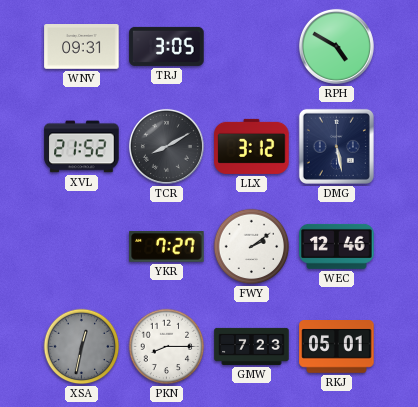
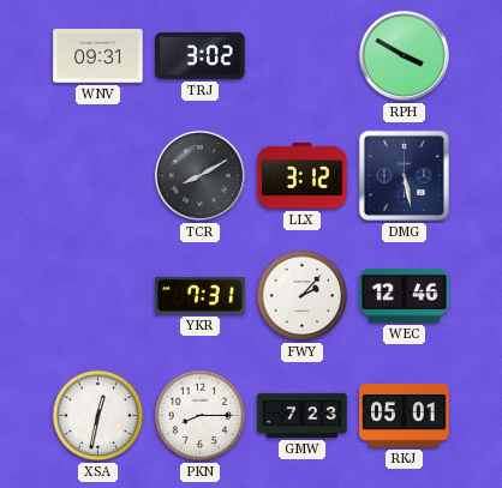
TRJ: 3:05 -> 3:02 (201, 55)
RPH: 4:50 -> 3:50 (404, 55)
XVL: 21:52 -> none (82, 147)
YKR: 7:27 -> 7:31 (201, 296)
FWY: 2:09 -> 2:07 (303, 296)
XSA dial: grey -> white (98, 416)
